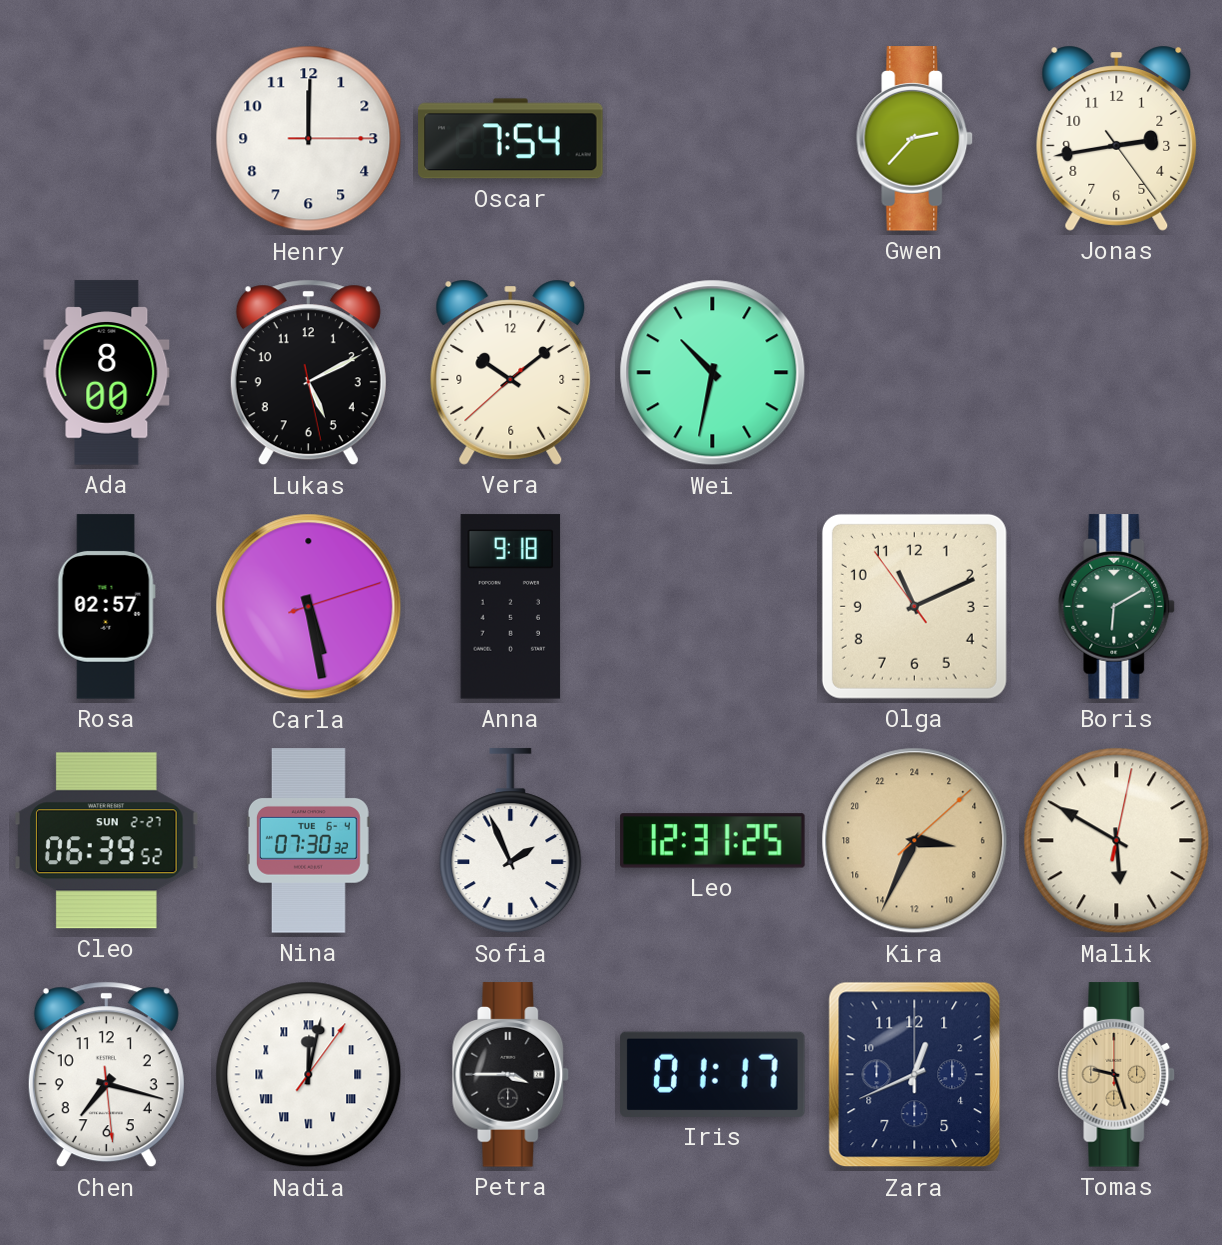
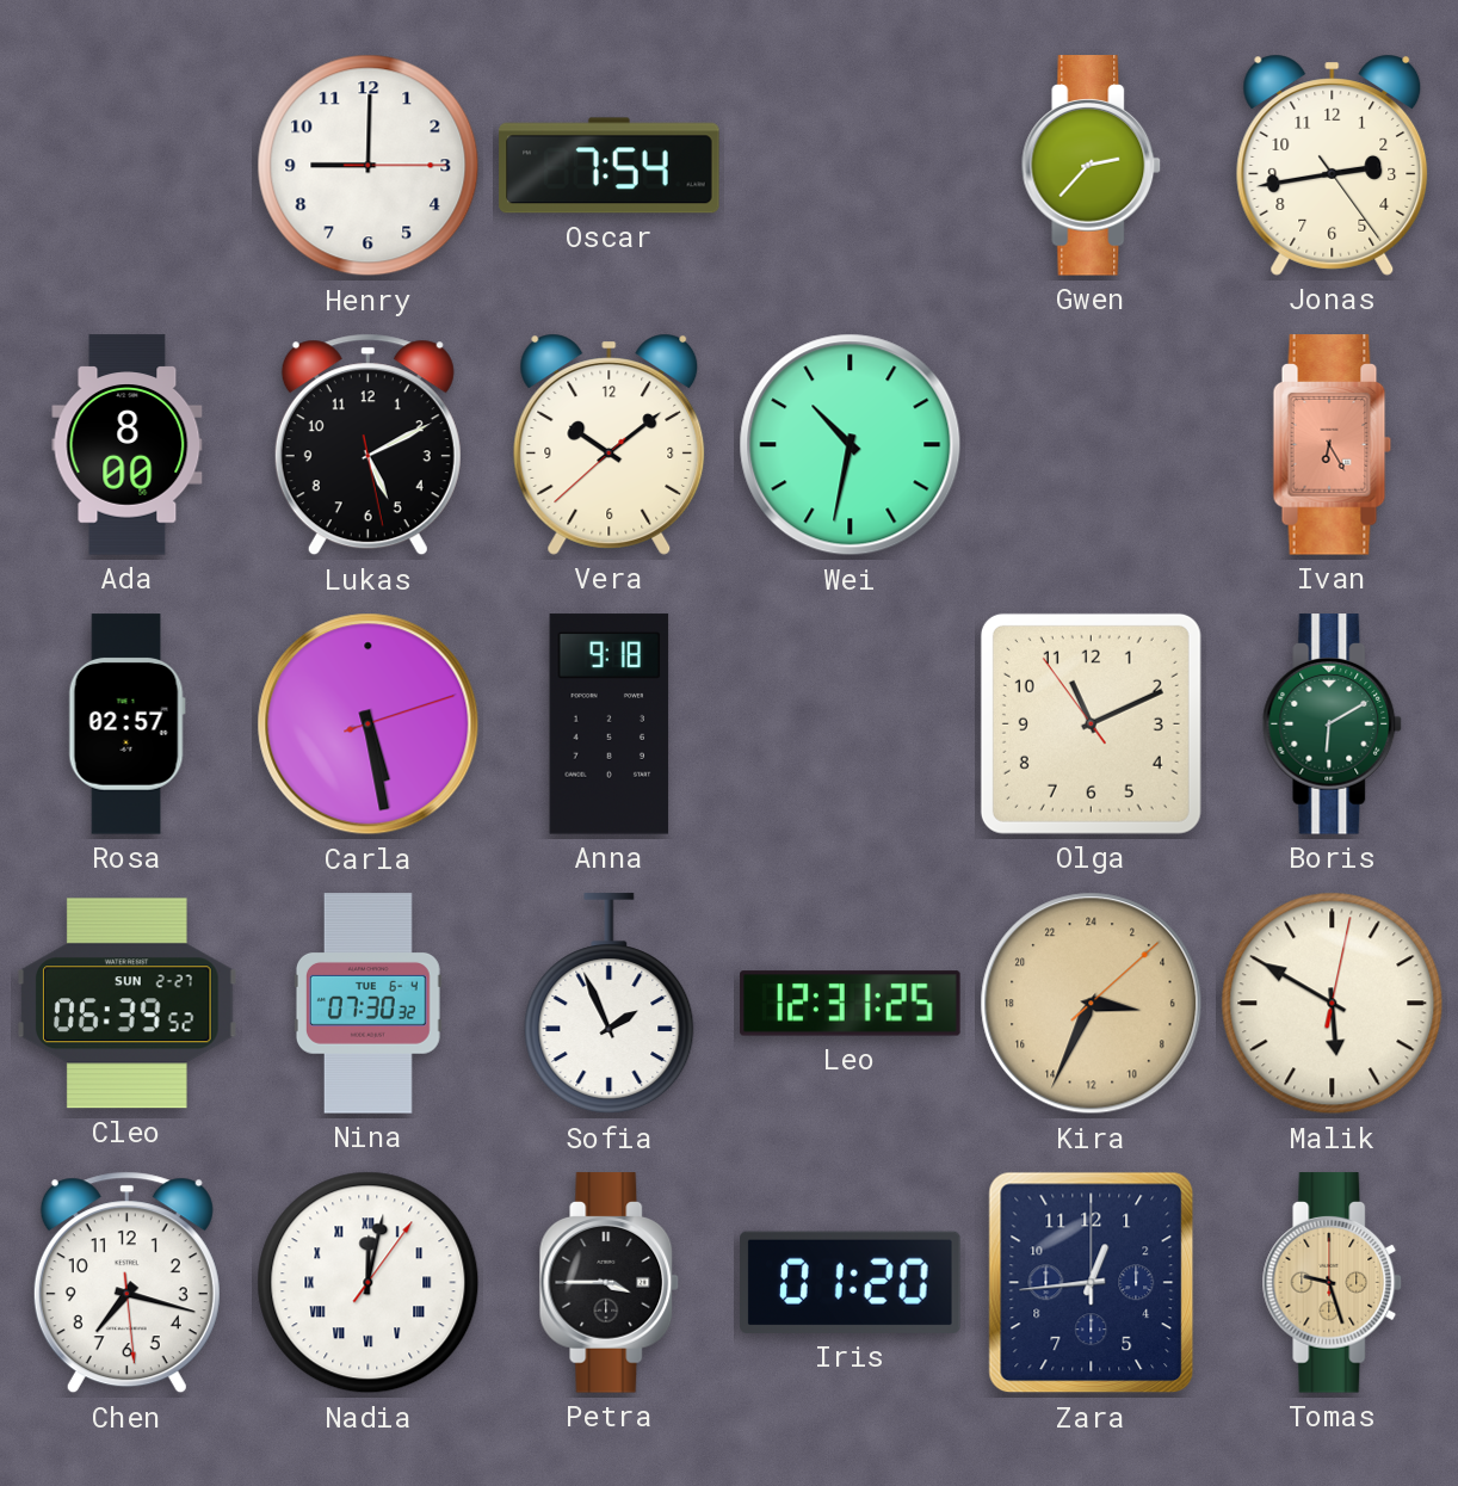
Henry: 12:00 -> 9:00 (369, 166)
Ivan: none -> 6:25 (1333, 445)
Iris: 01:17 -> 01:20 (851, 1282)
Zara: 12:41 -> 12:44 (1092, 1283)
